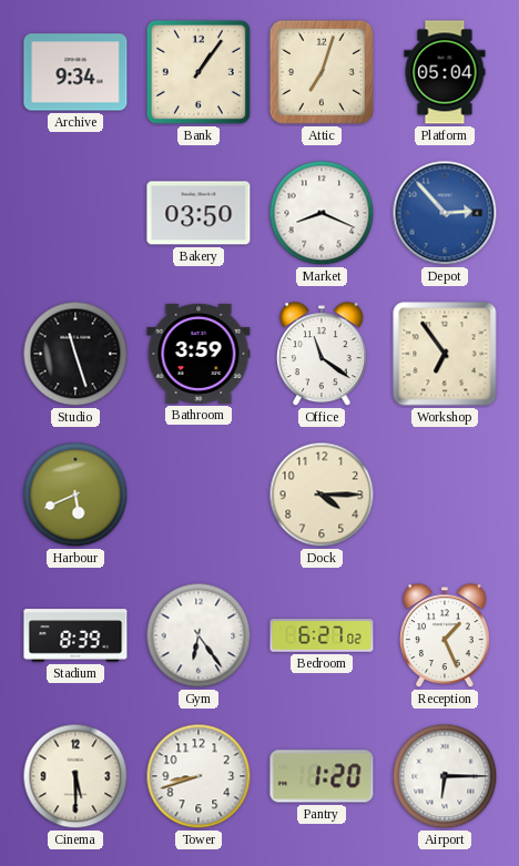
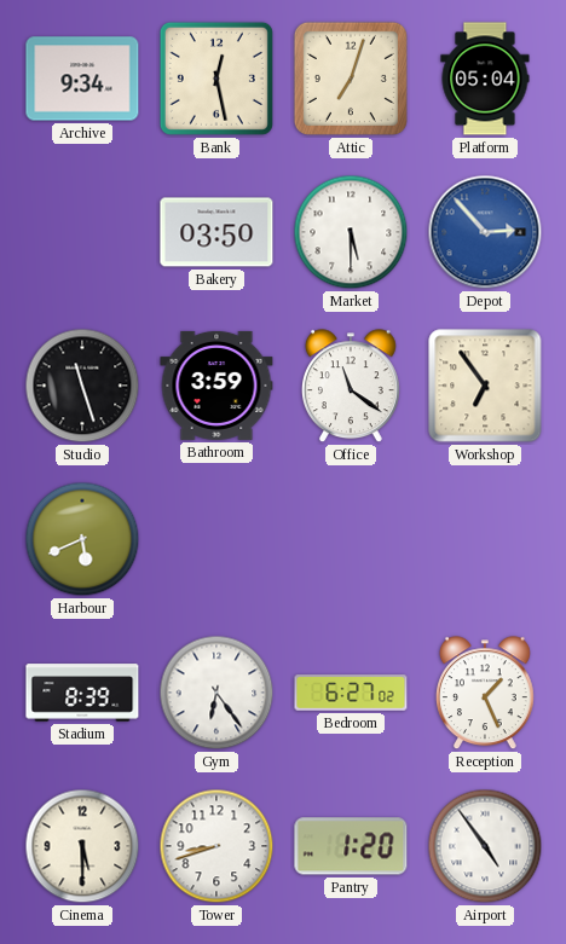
Bank: 1:06 -> 12:28 (216, 79)
Market: 8:19 -> 5:30 (351, 232)
Dock: 4:15 -> none (322, 495)
Airport: 6:15 -> 4:54 (485, 846)
